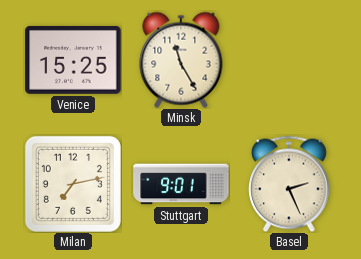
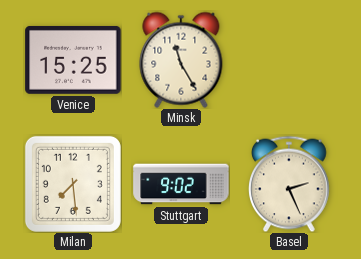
Milan: 7:13 -> 7:29 (73, 184)
Stuttgart: 9:01 -> 9:02 (181, 184)
